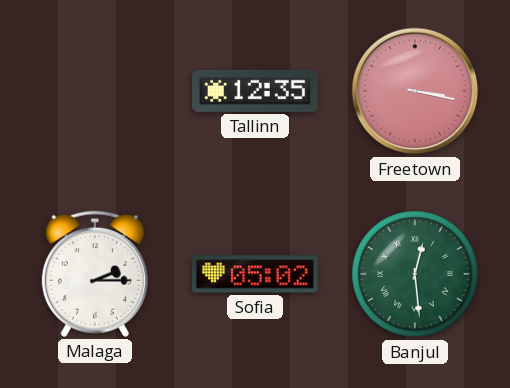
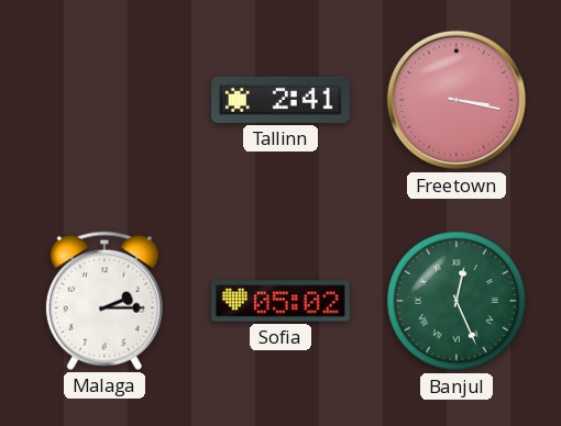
Tallinn: 12:35 -> 2:41 (282, 100)
Banjul: 12:29 -> 12:26 (457, 301)
